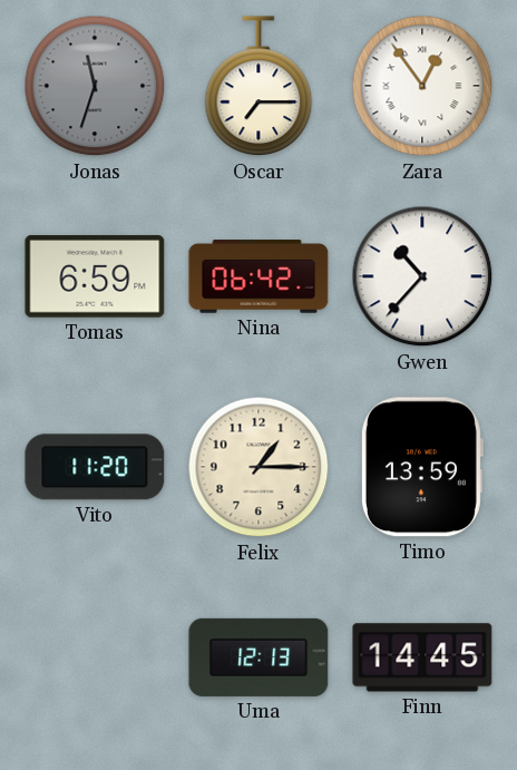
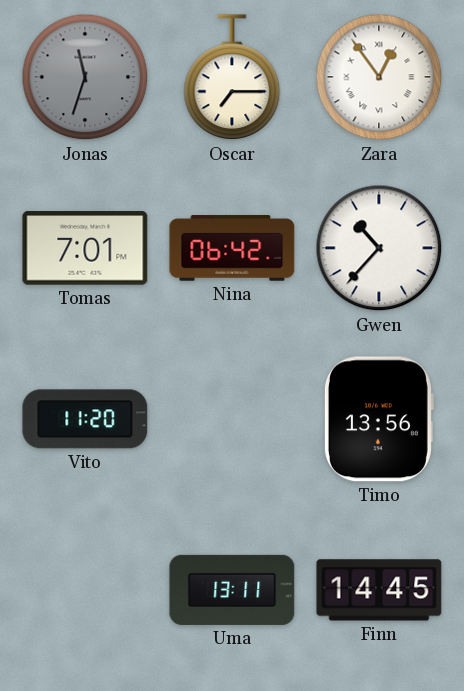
Tomas: 6:59 -> 7:01 (85, 248)
Felix: 1:15 -> none (258, 467)
Timo: 13:59 -> 13:56 (378, 419)
Uma: 12:13 -> 13:11 (232, 590)
